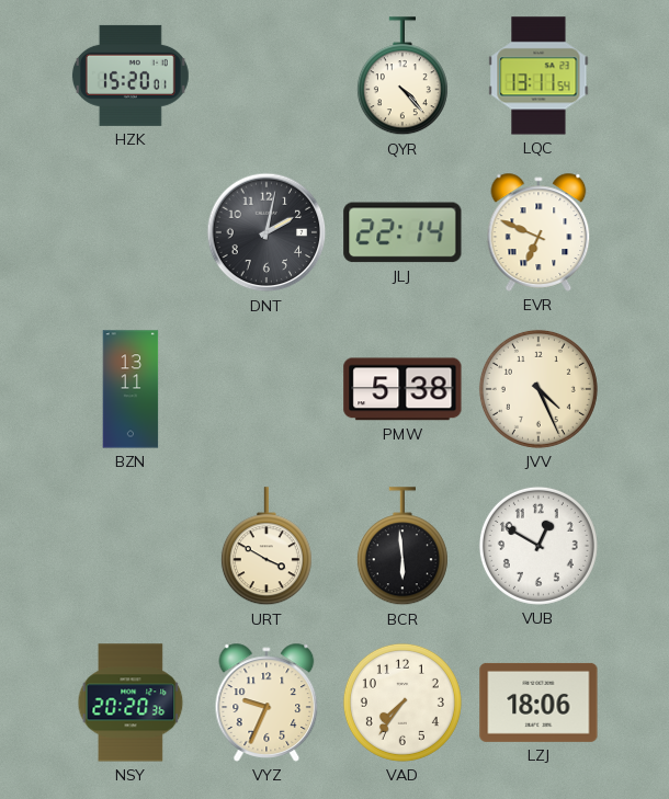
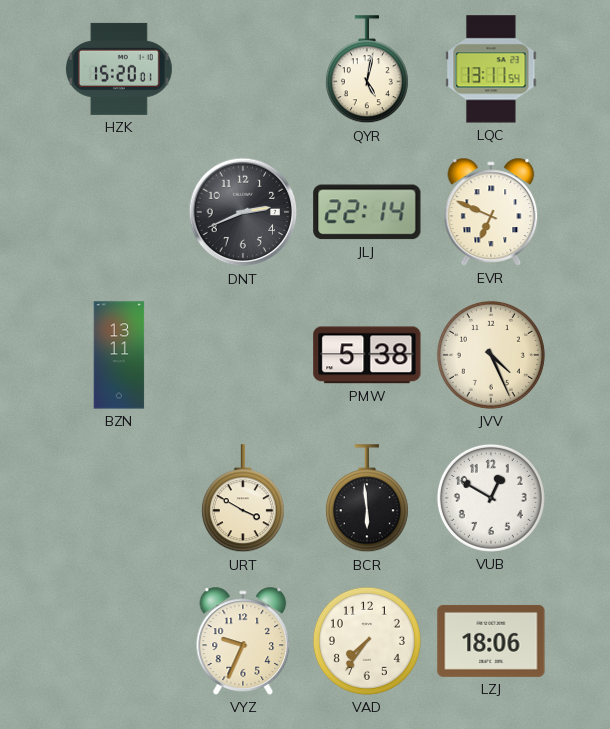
QYR: 4:23 -> 5:02 (367, 70)
DNT: 2:02 -> 2:41 (243, 212)
NSY: 20:20 -> none (131, 703)
